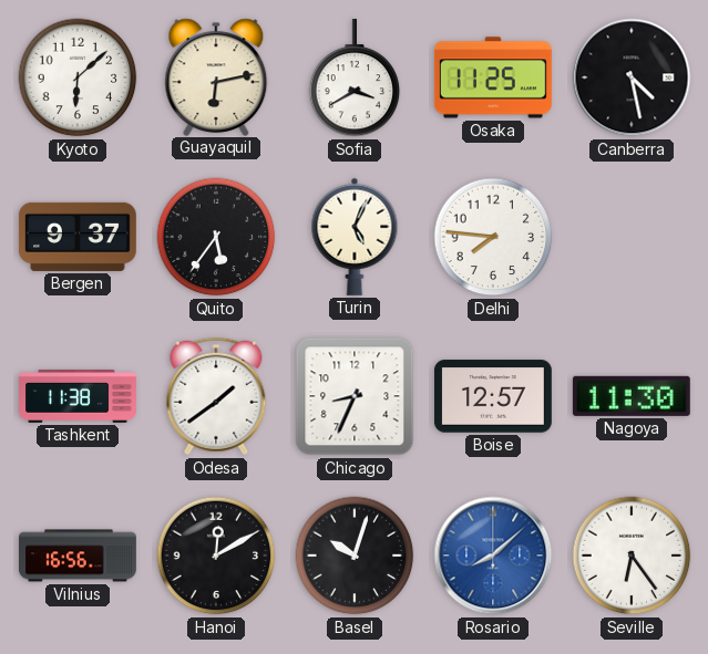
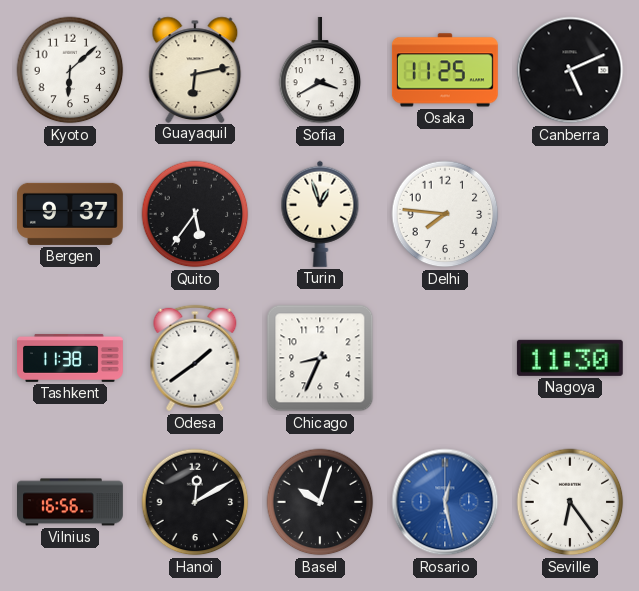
Canberra: 4:28 -> 5:11 (570, 70)
Turin: 5:04 -> 12:57 (320, 214)
Boise: 12:57 -> none (493, 396)
Rosario: 8:08 -> 12:28 (445, 502)
